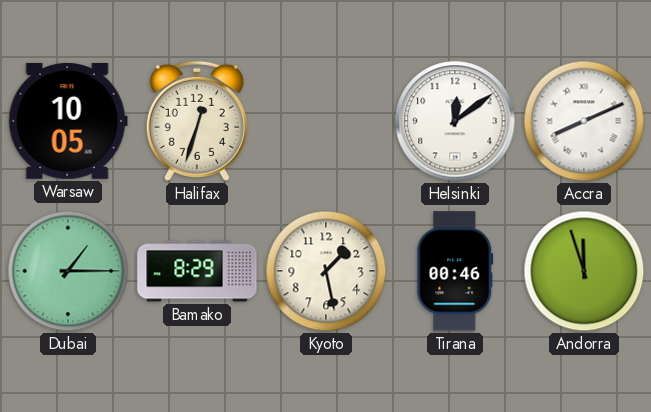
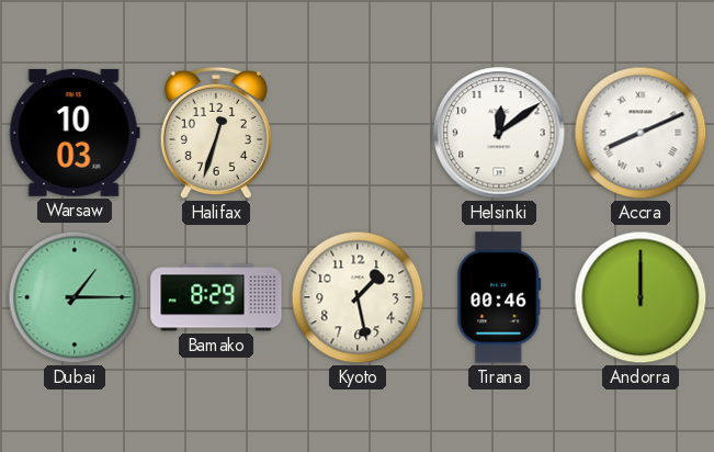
Warsaw: 10:05 -> 10:03 (75, 133)
Andorra: 11:57 -> 12:00 (641, 297)
